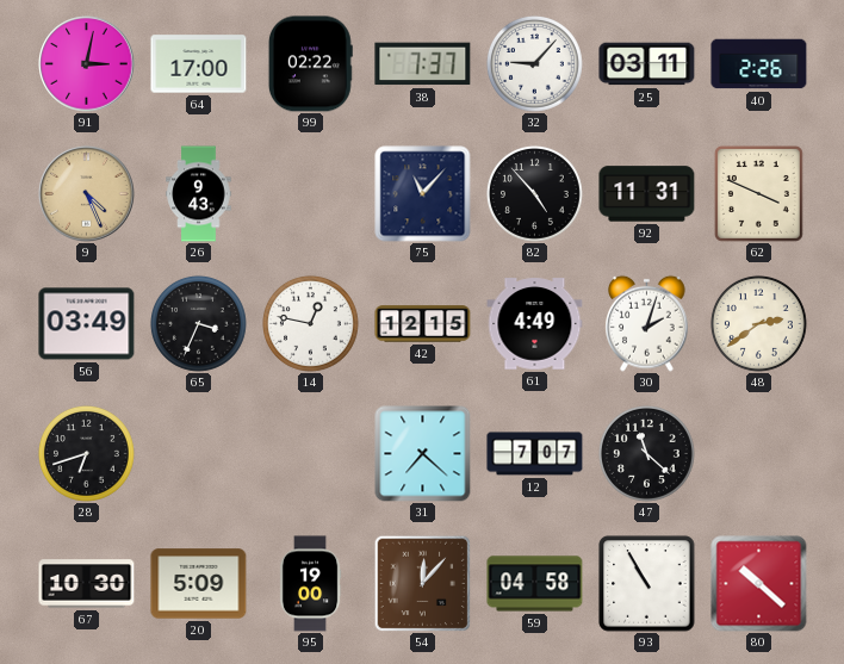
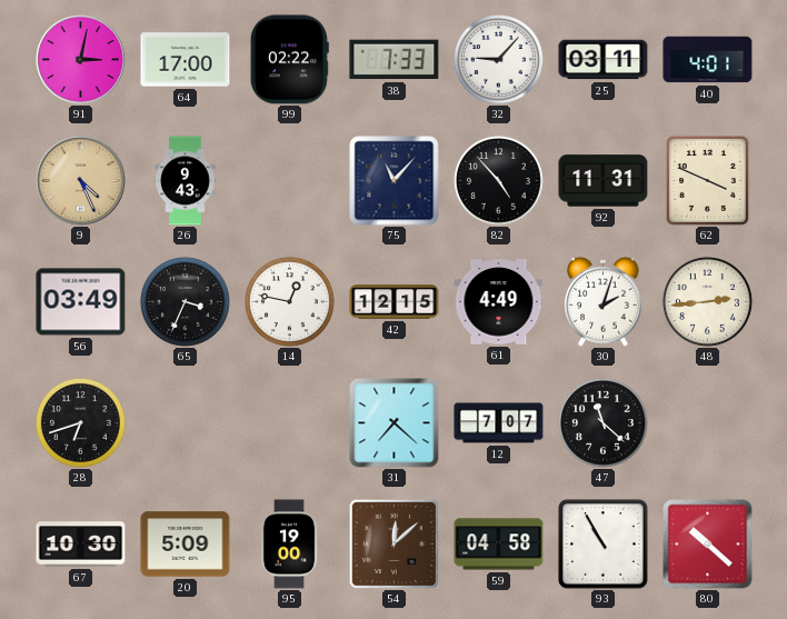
38: 7:37 -> 7:33 (395, 60)
40: 2:26 -> 4:01 (708, 60)
48: 2:39 -> 2:44 (707, 301)
54: 12:07 -> 12:08 (393, 543)
